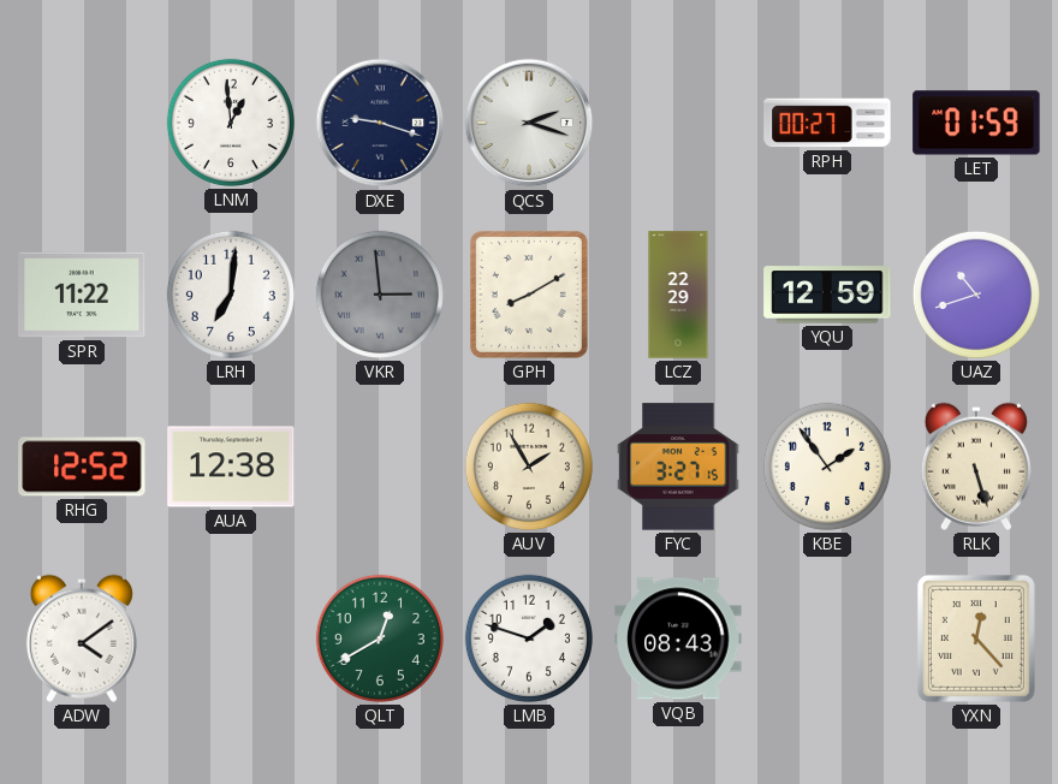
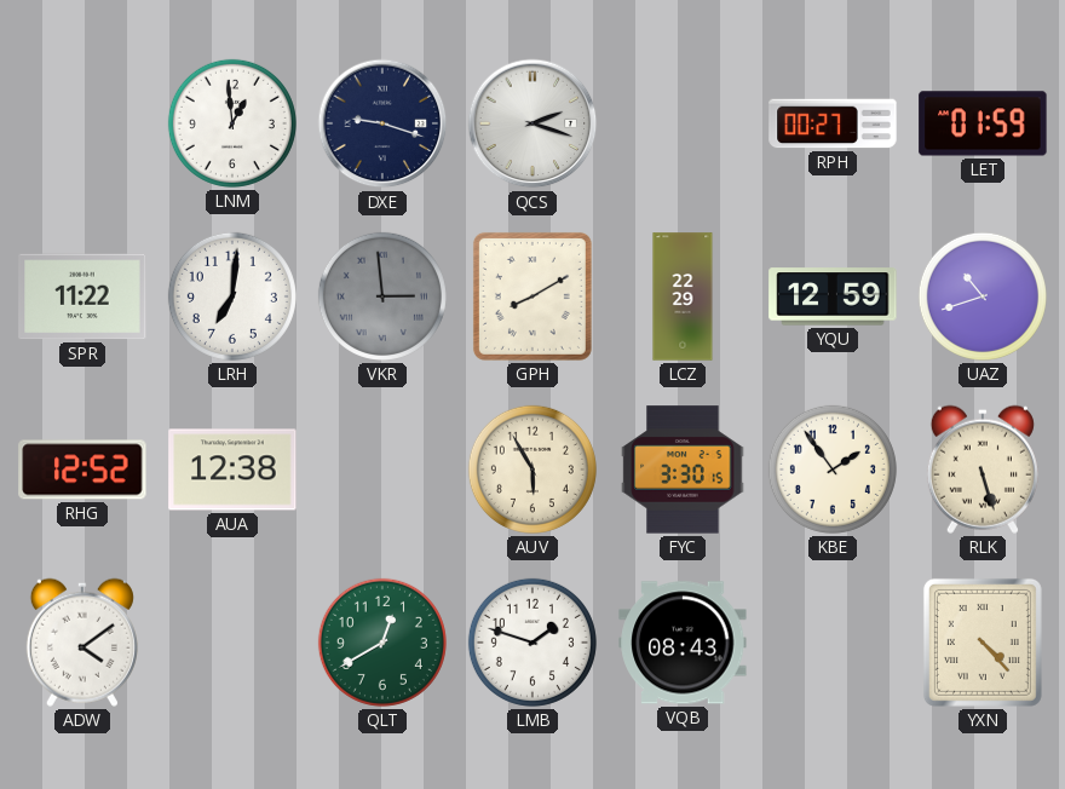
AUV: 1:55 -> 5:55 (532, 470)
FYC: 3:27 -> 3:30 (683, 470)
YXN: 12:23 -> 4:23 (983, 643)
